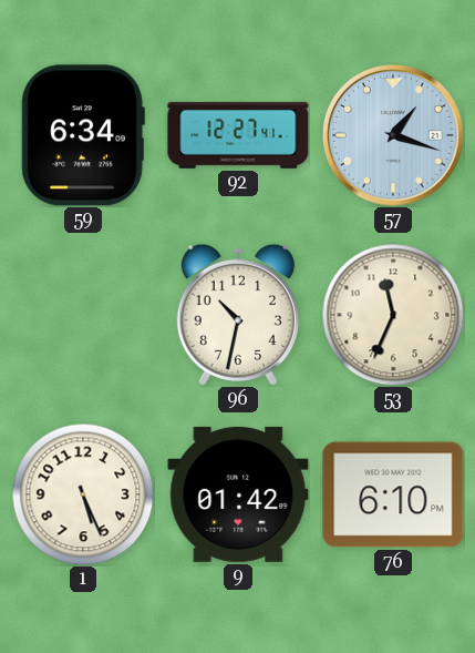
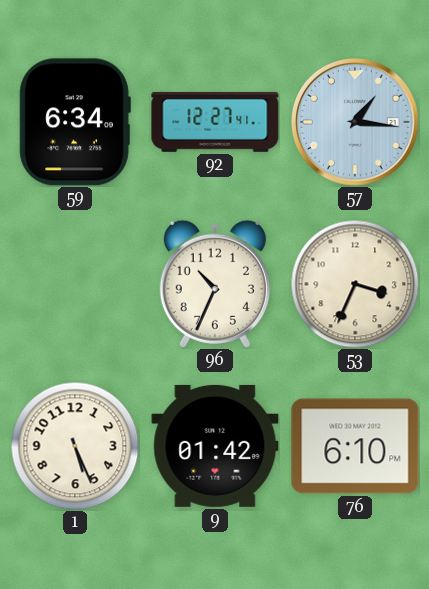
57: 1:18 -> 1:16 (356, 123)
96: 10:32 -> 10:34 (215, 284)
53: 11:34 -> 3:34 (355, 284)
